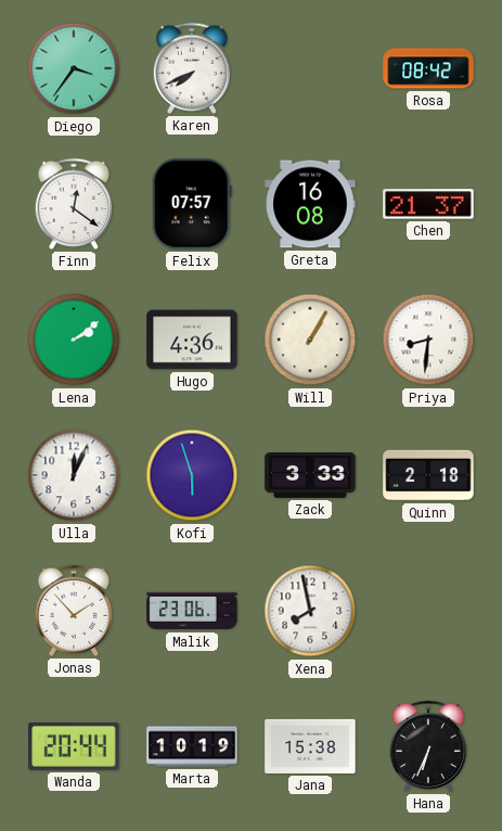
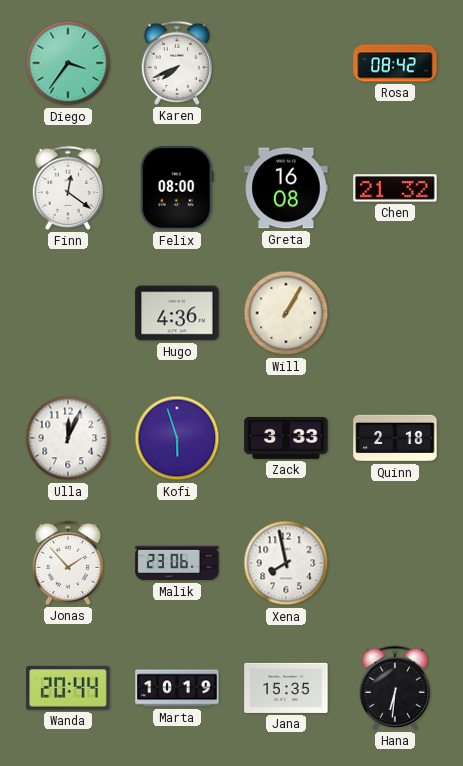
Felix: 07:57 -> 08:00 (177, 188)
Chen: 21:37 -> 21:32 (395, 188)
Lena: 2:09 -> none (74, 340)
Priya: 8:31 -> none (428, 340)
Jana: 15:38 -> 15:35 (286, 688)
Hana: 6:34 -> 6:31 (395, 688)
